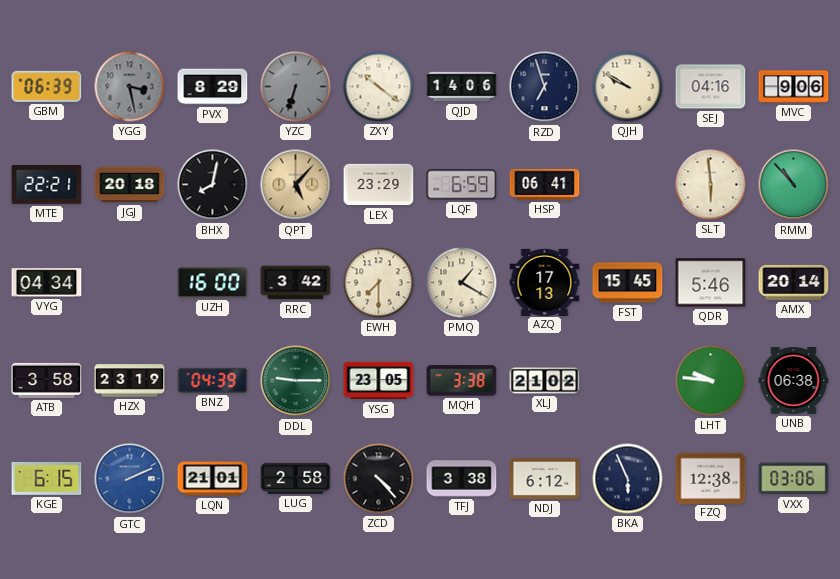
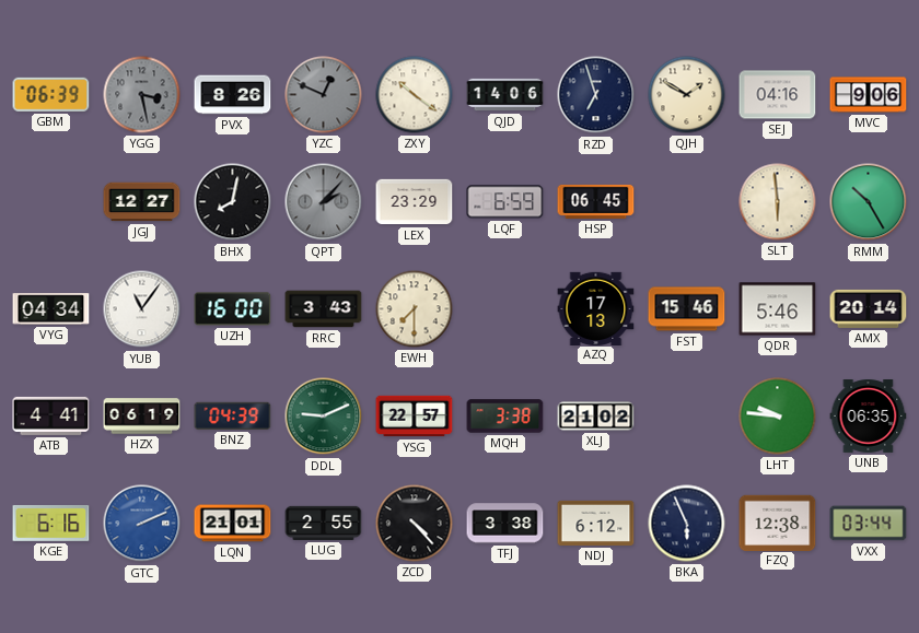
PVX: 8:29 -> 8:26 (233, 95)
YZC: 6:33 -> 12:49 (324, 95)
QJH: 9:50 -> 1:50 (687, 95)
MTE: 22:21 -> none (47, 185)
JGJ: 20:18 -> 12:27 (142, 202)
QPT: 5:07 -> 2:07 (324, 202)
QPT dial: champagne -> grey (324, 202)
HSP: 06:41 -> 06:45 (596, 201)
RMM: 10:53 -> 10:25 (869, 202)
YUB: none -> 11:06 (142, 309)
RRC: 3:42 -> 3:43 (324, 309)
PMQ: 1:20 -> none (462, 283)
FST: 15:45 -> 15:46 (687, 309)
ATB: 3:58 -> 4:41 (51, 415)
HZX: 23:19 -> 06:19 (142, 417)
DDL: 9:15 -> 9:11 (324, 417)
YSG: 23:05 -> 22:57 (415, 417)
UNB: 06:38 -> 06:35 (869, 417)
KGE: 6:15 -> 6:16 (51, 523)
LUG: 2:58 -> 2:55 (324, 523)
VXX: 03:06 -> 03:44 (869, 524)
